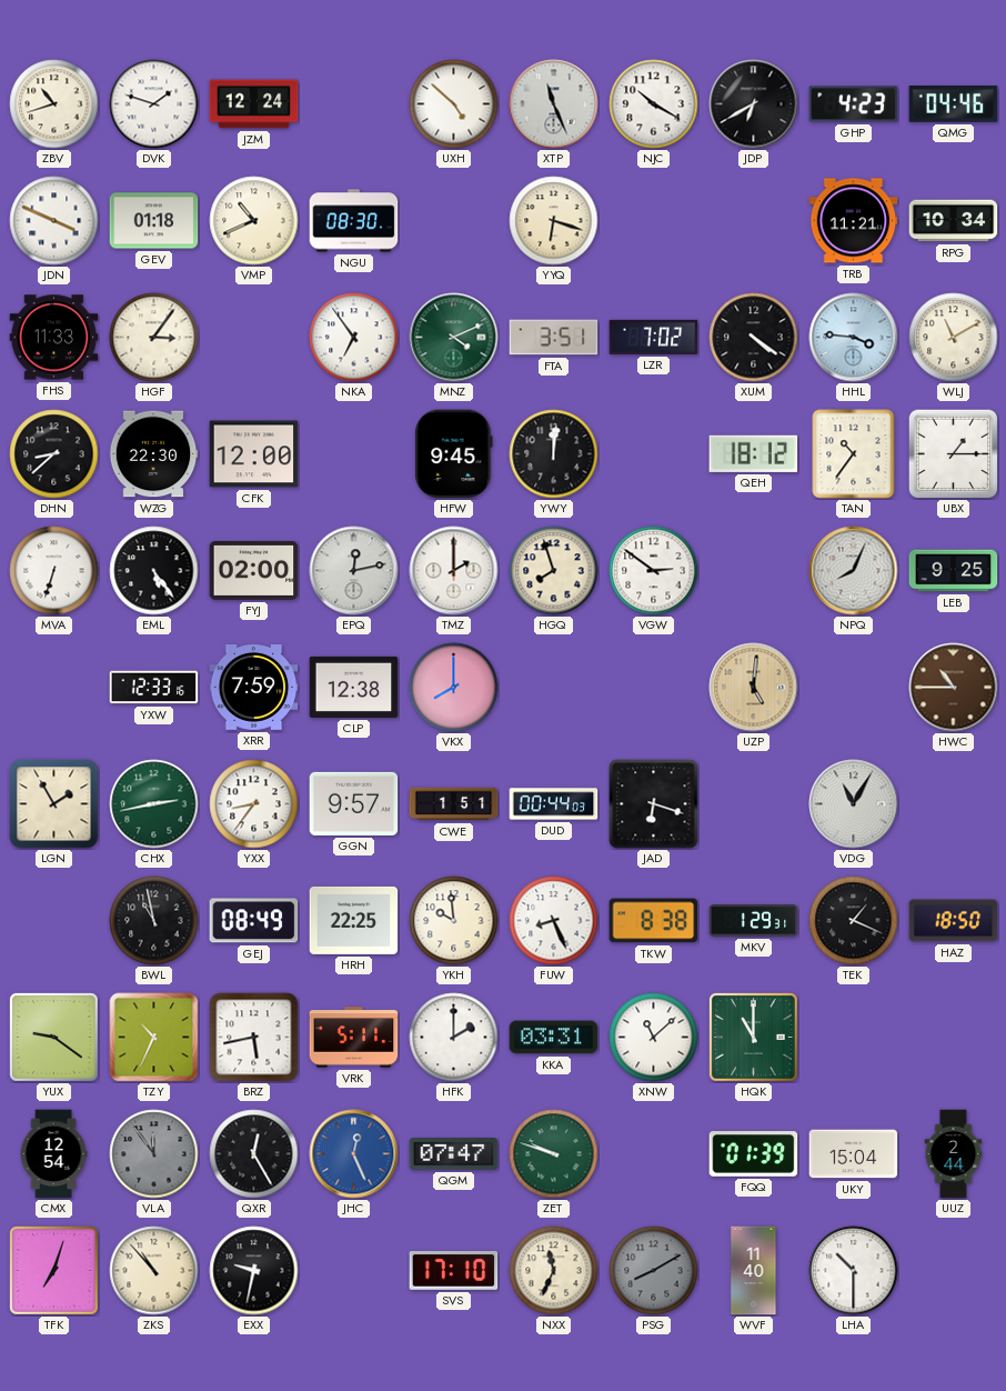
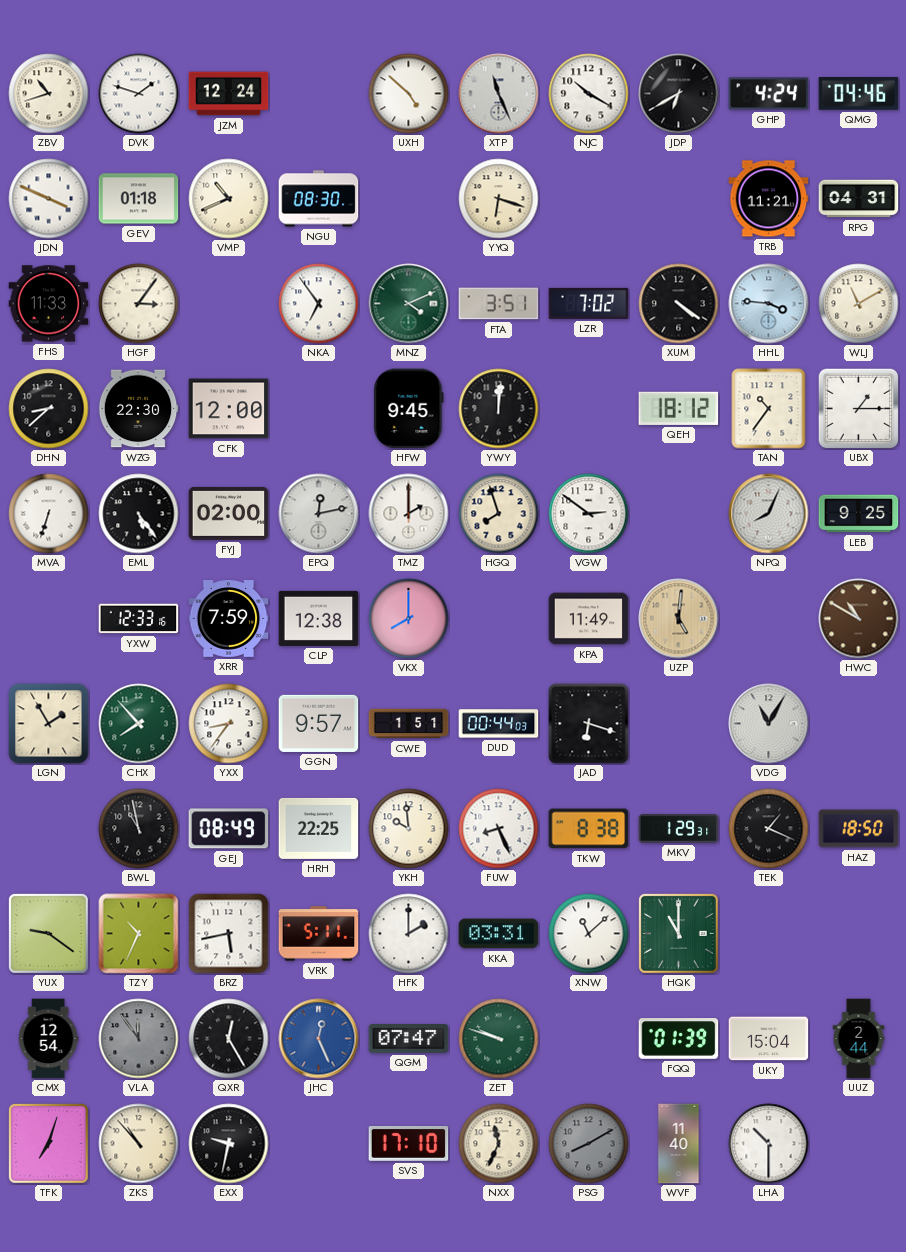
GHP: 4:23 -> 4:24 (769, 94)
RPG: 10:34 -> 04:31 (859, 199)
KPA: none -> 11:49 (589, 619)
HWC: 10:45 -> 10:50 (859, 619)
CHX: 2:43 -> 7:53 (139, 724)
